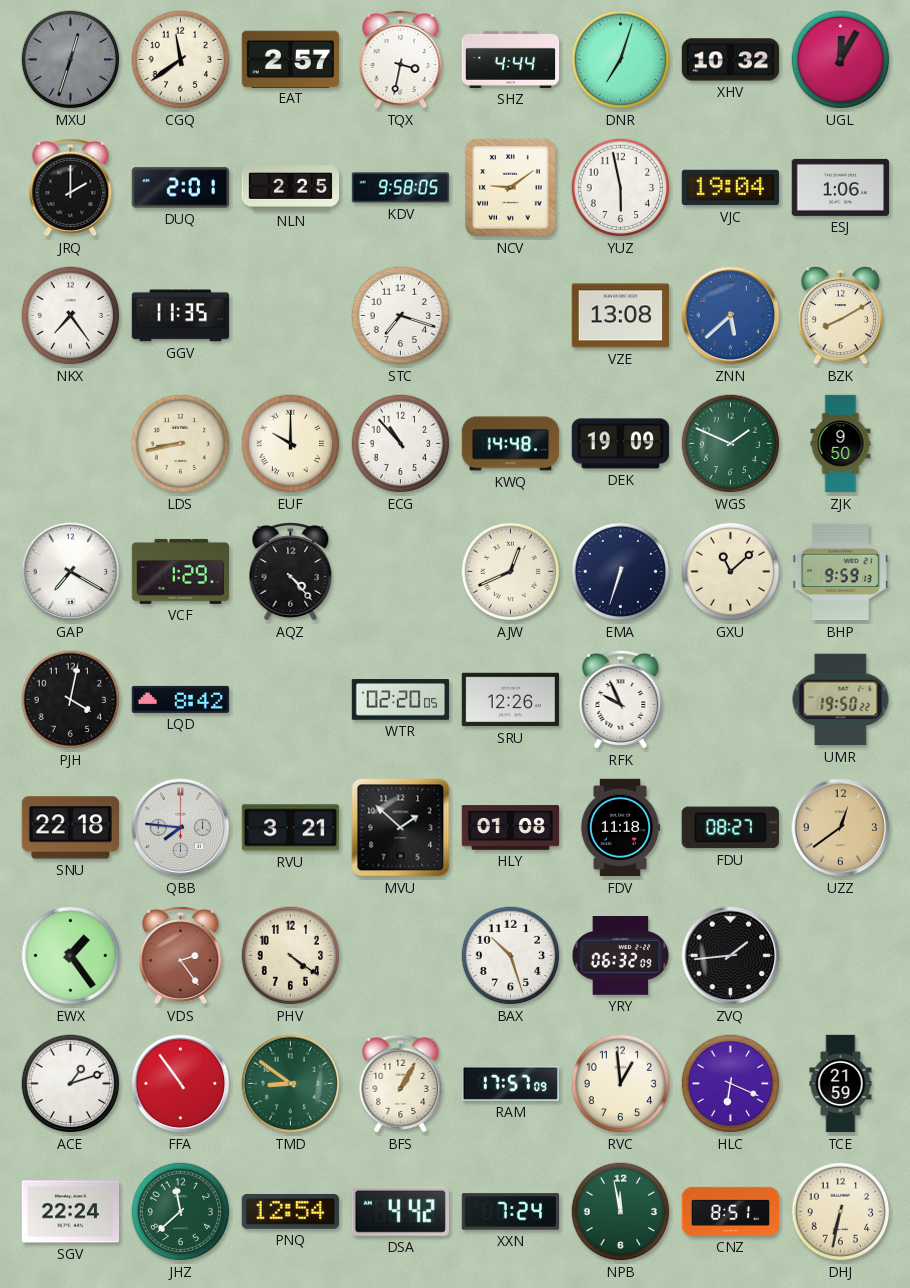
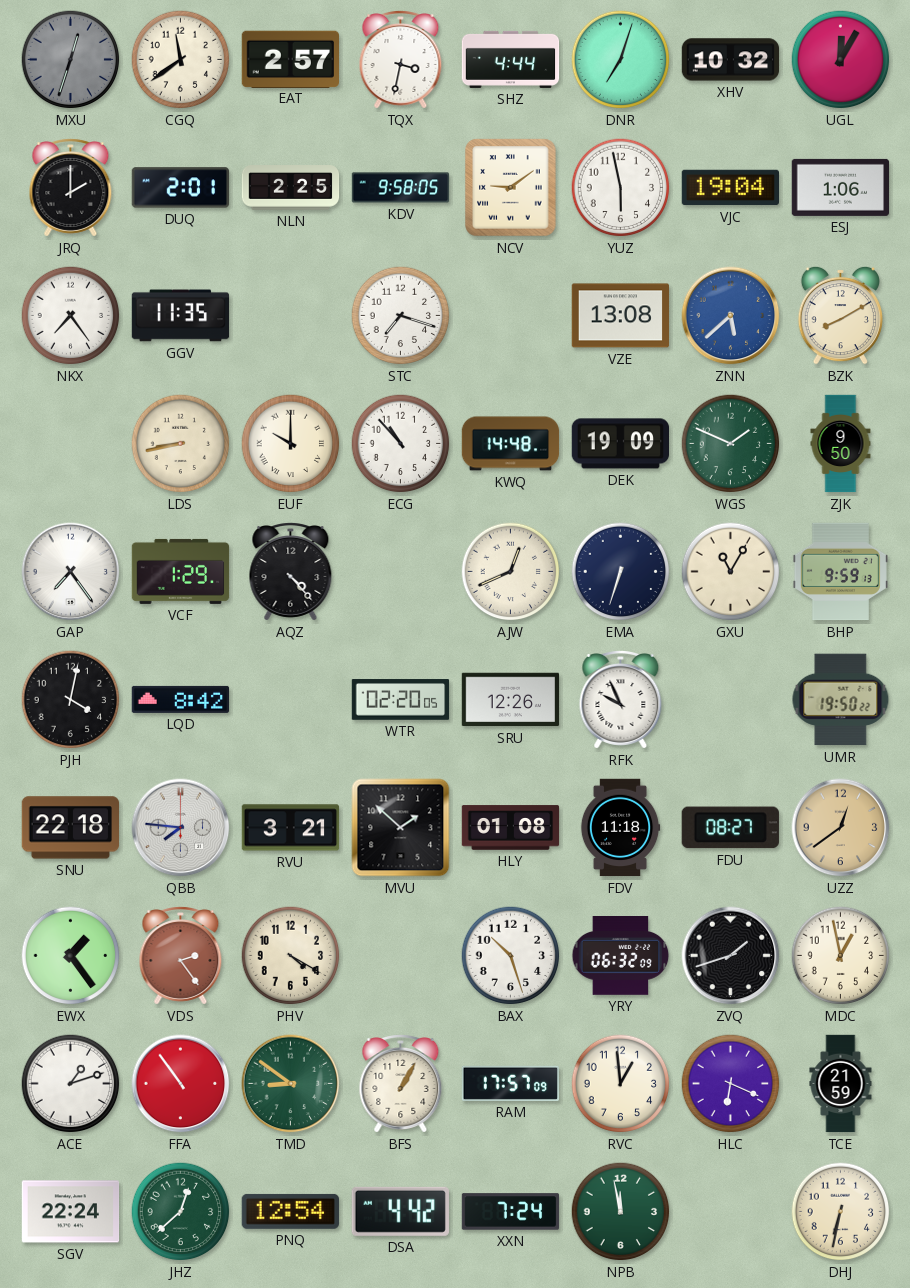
GAP: 7:20 -> 7:24 (71, 572)
GXU: 11:08 -> 11:05 (731, 572)
PHV: 4:21 -> 4:20 (291, 956)
ZVQ: 1:44 -> 1:42 (731, 956)
MDC: none -> 12:58 (841, 956)
JHZ: 11:38 -> 12:38 (181, 1212)
CNZ: 8:51 -> none (731, 1211)
